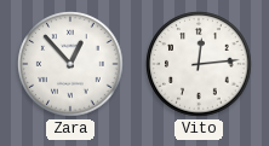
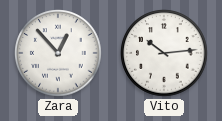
Vito: 12:14 -> 10:14 (164, 53)
